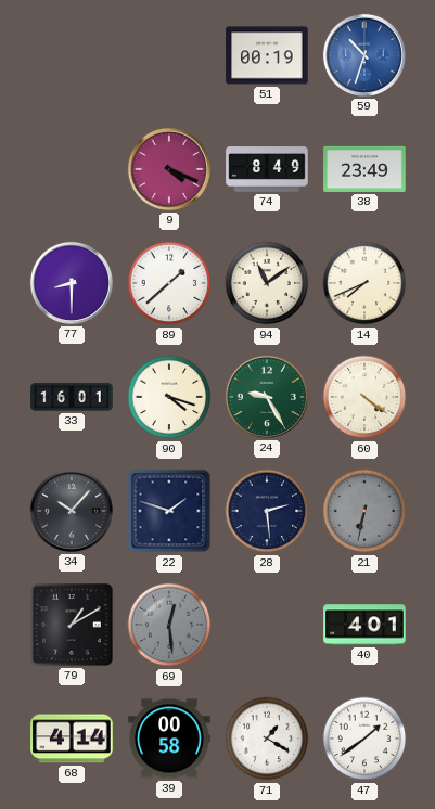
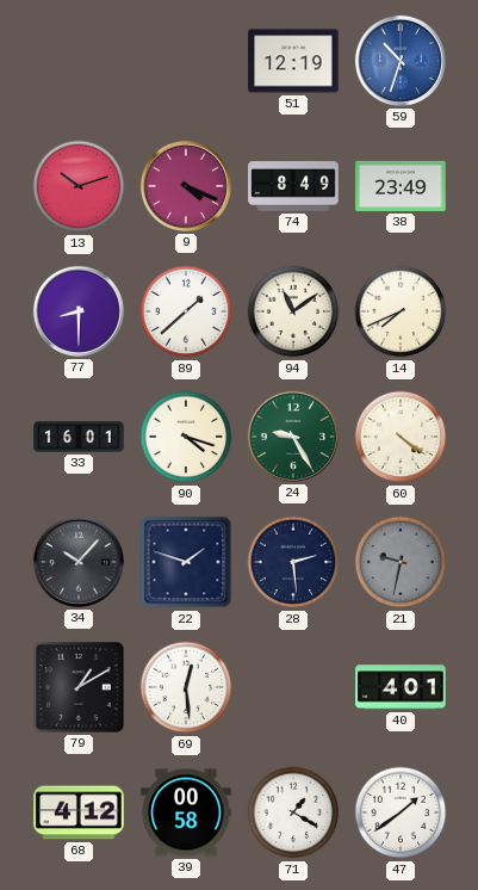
51: 00:19 -> 12:19 (293, 61)
13: none -> 10:12 (79, 186)
21: 6:32 -> 9:32 (401, 562)
69 dial: grey -> white (186, 687)
68: 4:14 -> 4:12 (79, 812)
